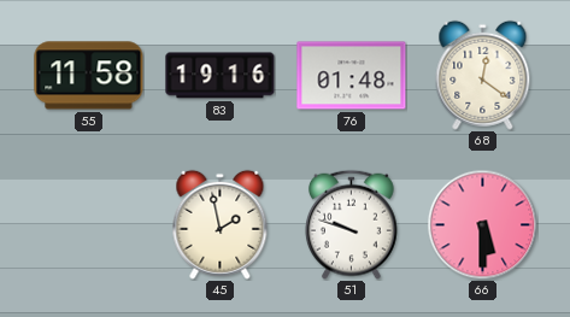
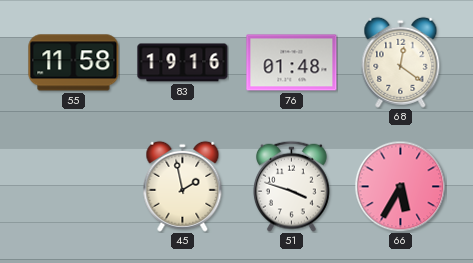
51: 9:48 -> 3:48 (292, 186)
66: 5:30 -> 5:35 (400, 186)
